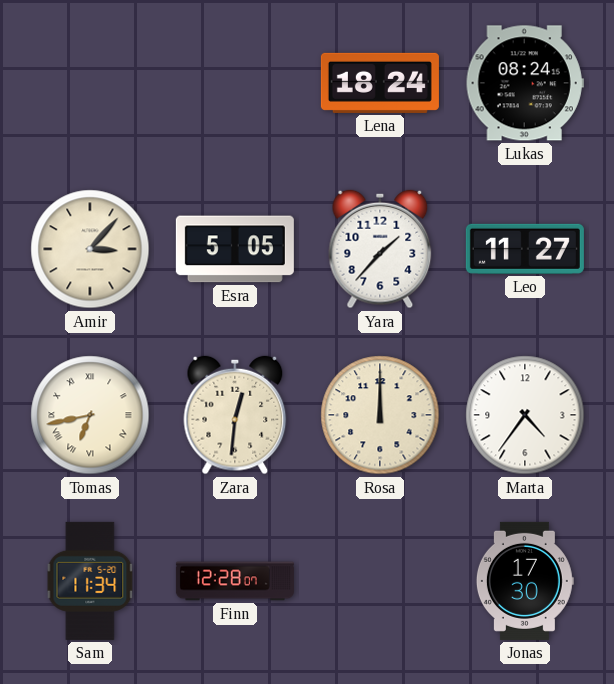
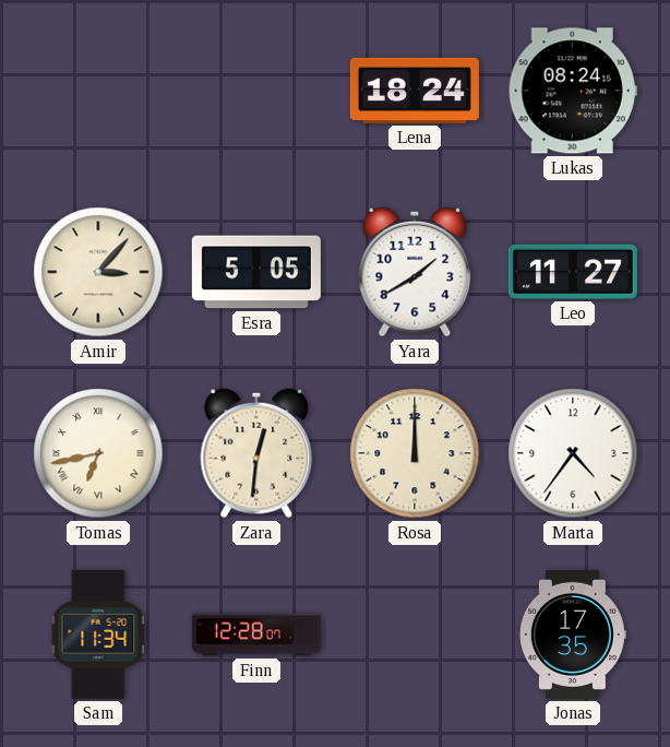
Yara: 1:37 -> 1:40 (415, 272)
Jonas: 17:30 -> 17:35 (573, 635)
